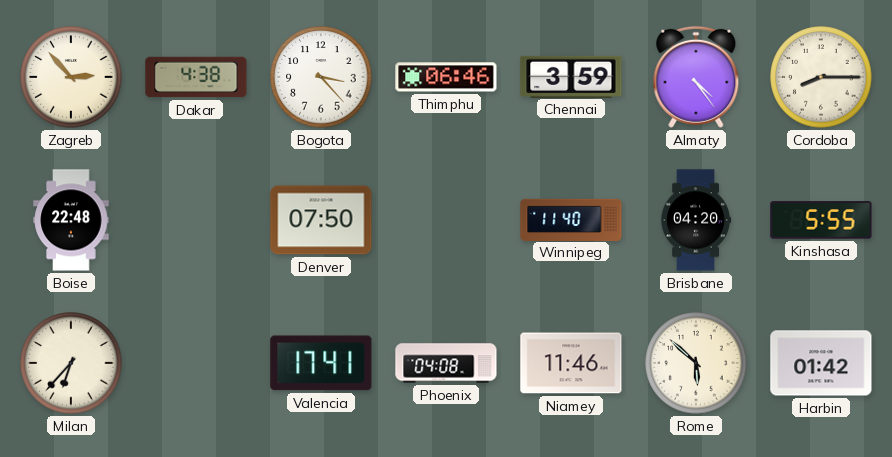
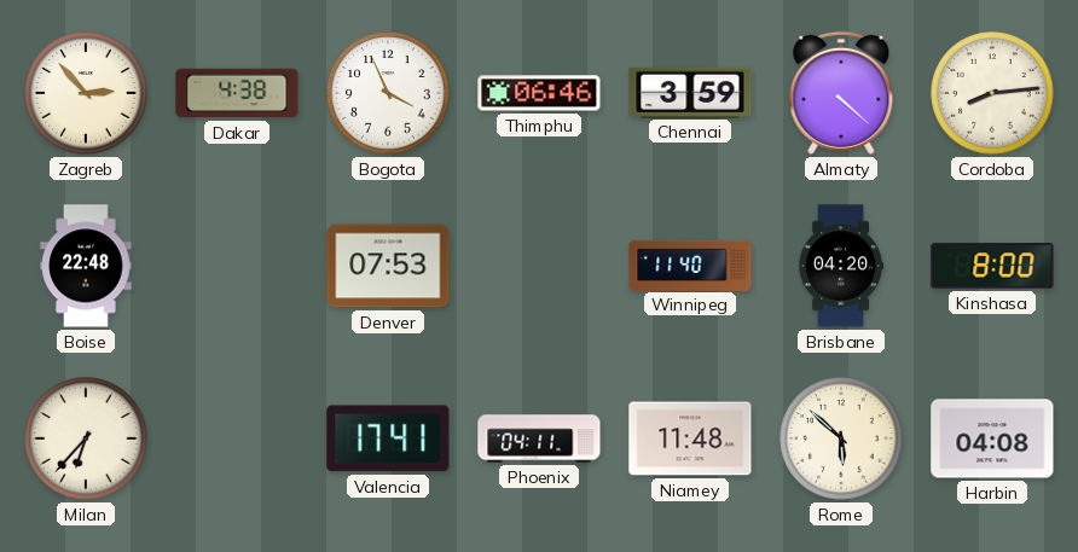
Bogota: 3:23 -> 3:56 (388, 93)
Almaty: 4:24 -> 4:22 (841, 93)
Cordoba: 8:15 -> 8:14 (992, 93)
Denver: 07:50 -> 07:53 (388, 266)
Kinshasa: 5:55 -> 8:00 (992, 266)
Phoenix: 04:08 -> 04:11 (539, 438)
Niamey: 11:46 -> 11:48 (690, 438)
Harbin: 01:42 -> 04:08 (992, 438)
